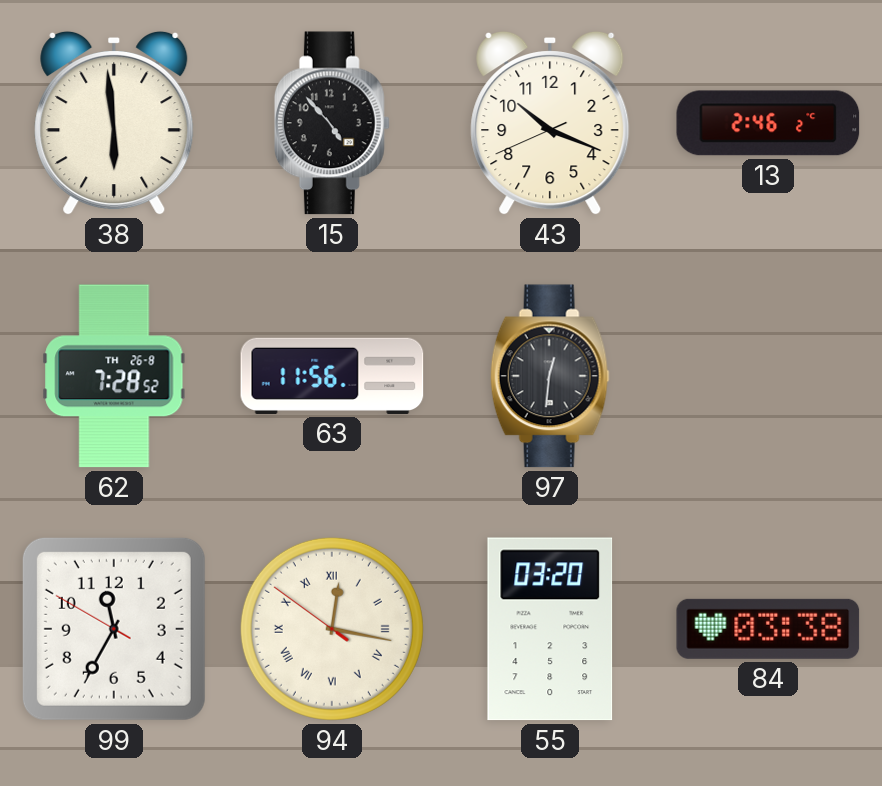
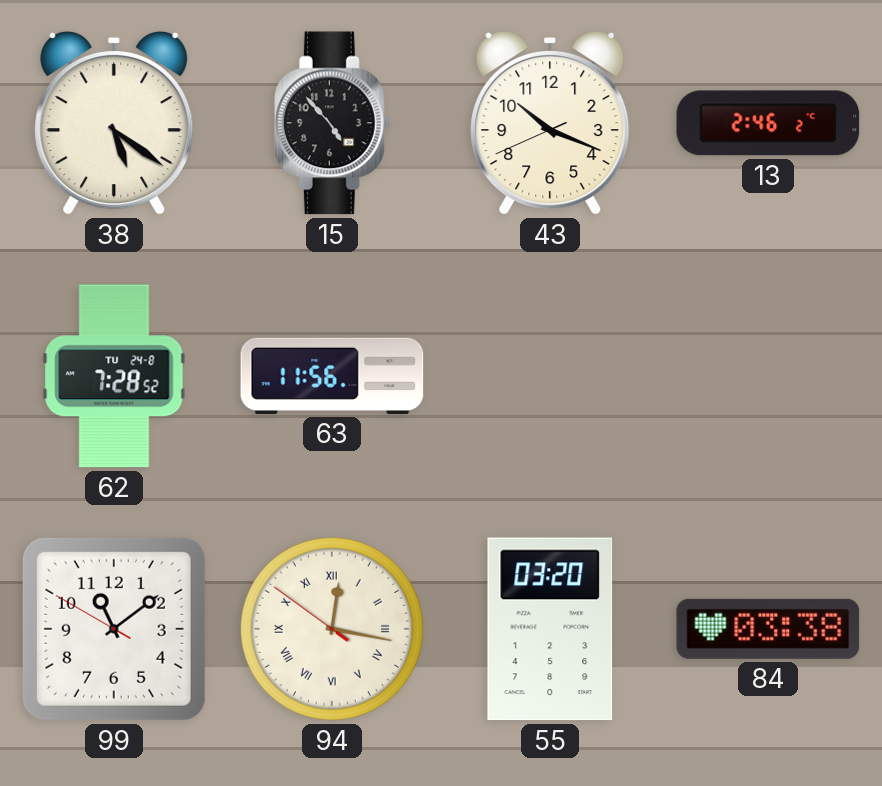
38: 5:59 -> 5:21 (114, 123)
62 date: TH 26-8 -> TU 24-8 (114, 376)
97: 12:31 -> none (550, 376)
99: 11:34 -> 11:08 (114, 629)
